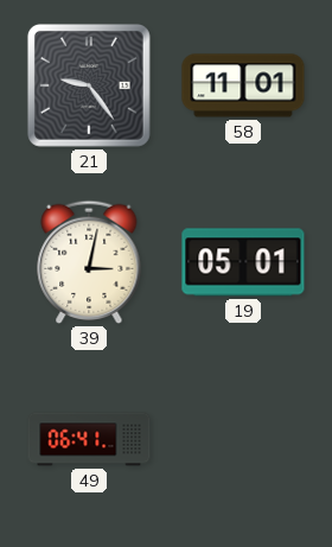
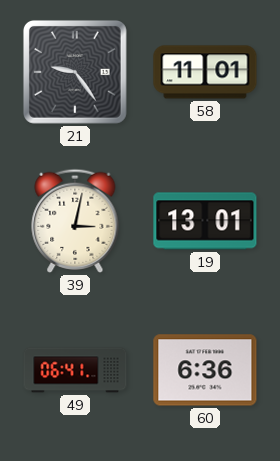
19: 05:01 -> 13:01 (205, 221)
60: none -> 6:36 (205, 370)
